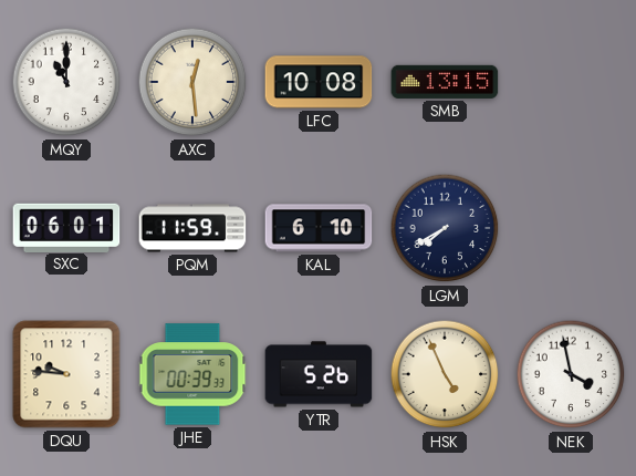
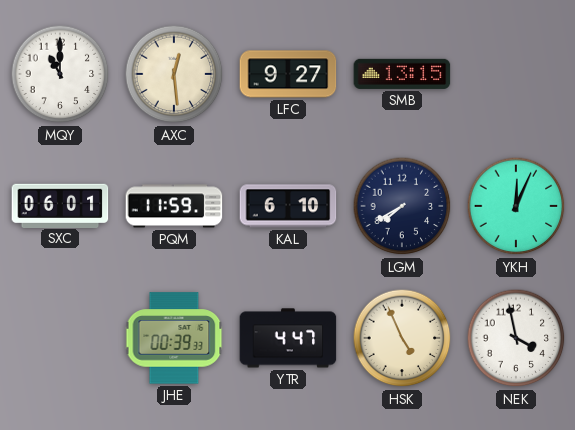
LFC: 10:08 -> 9:27 (288, 74)
YKH: none -> 12:04 (516, 206)
DQU: 9:46 -> none (66, 374)
YTR: 5:26 -> 4:47 (288, 338)
